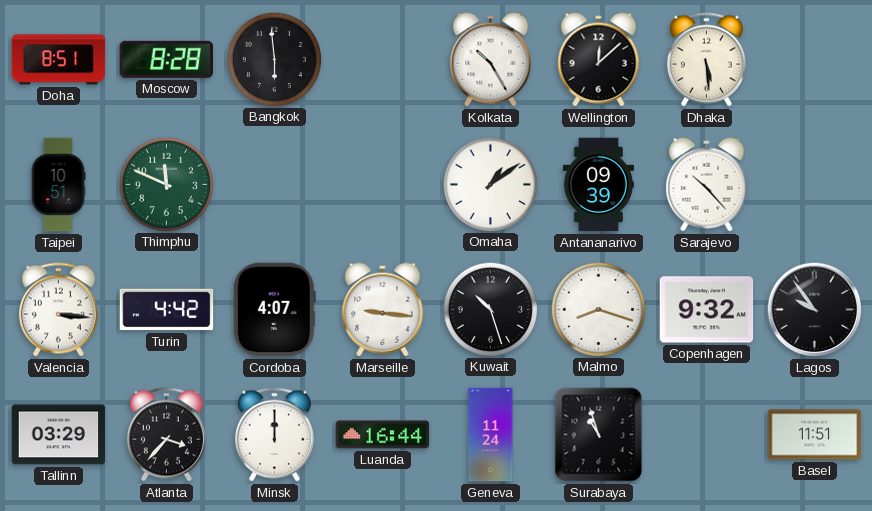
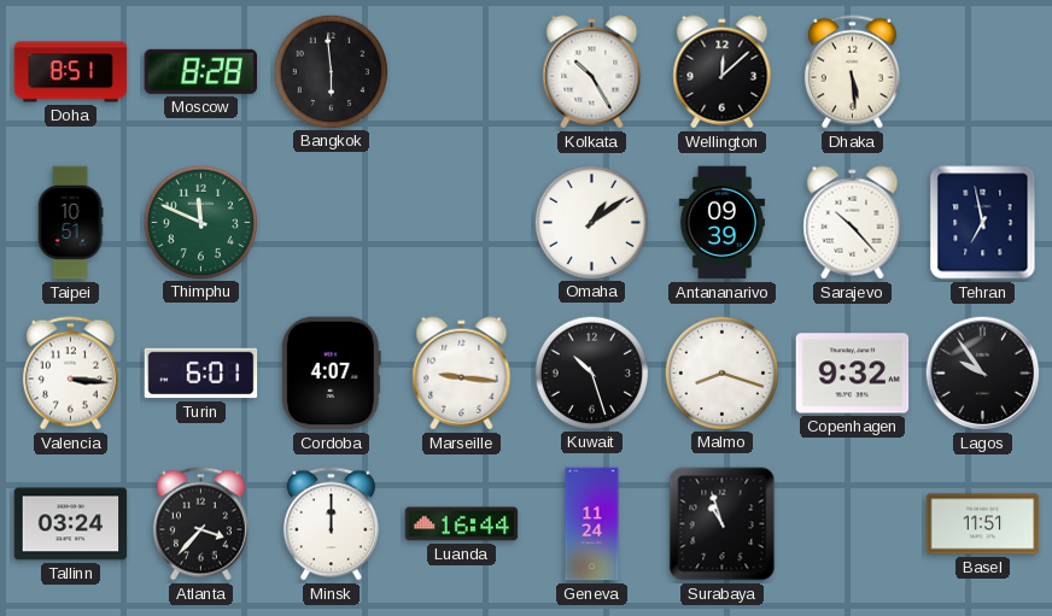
Tehran: none -> 6:58 (983, 223)
Turin: 4:42 -> 6:01 (201, 374)
Tallinn: 03:29 -> 03:24 (71, 524)
